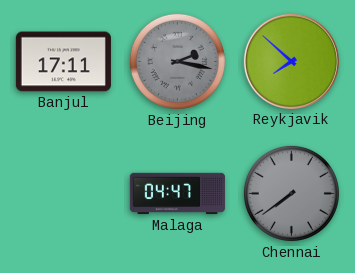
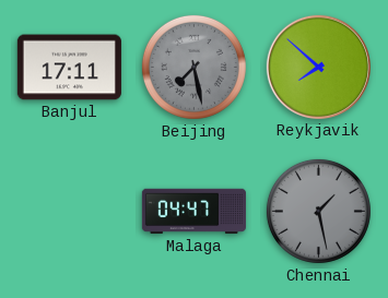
Beijing: 2:17 -> 7:28 (193, 67)
Chennai: 7:39 -> 1:28 (318, 211)
